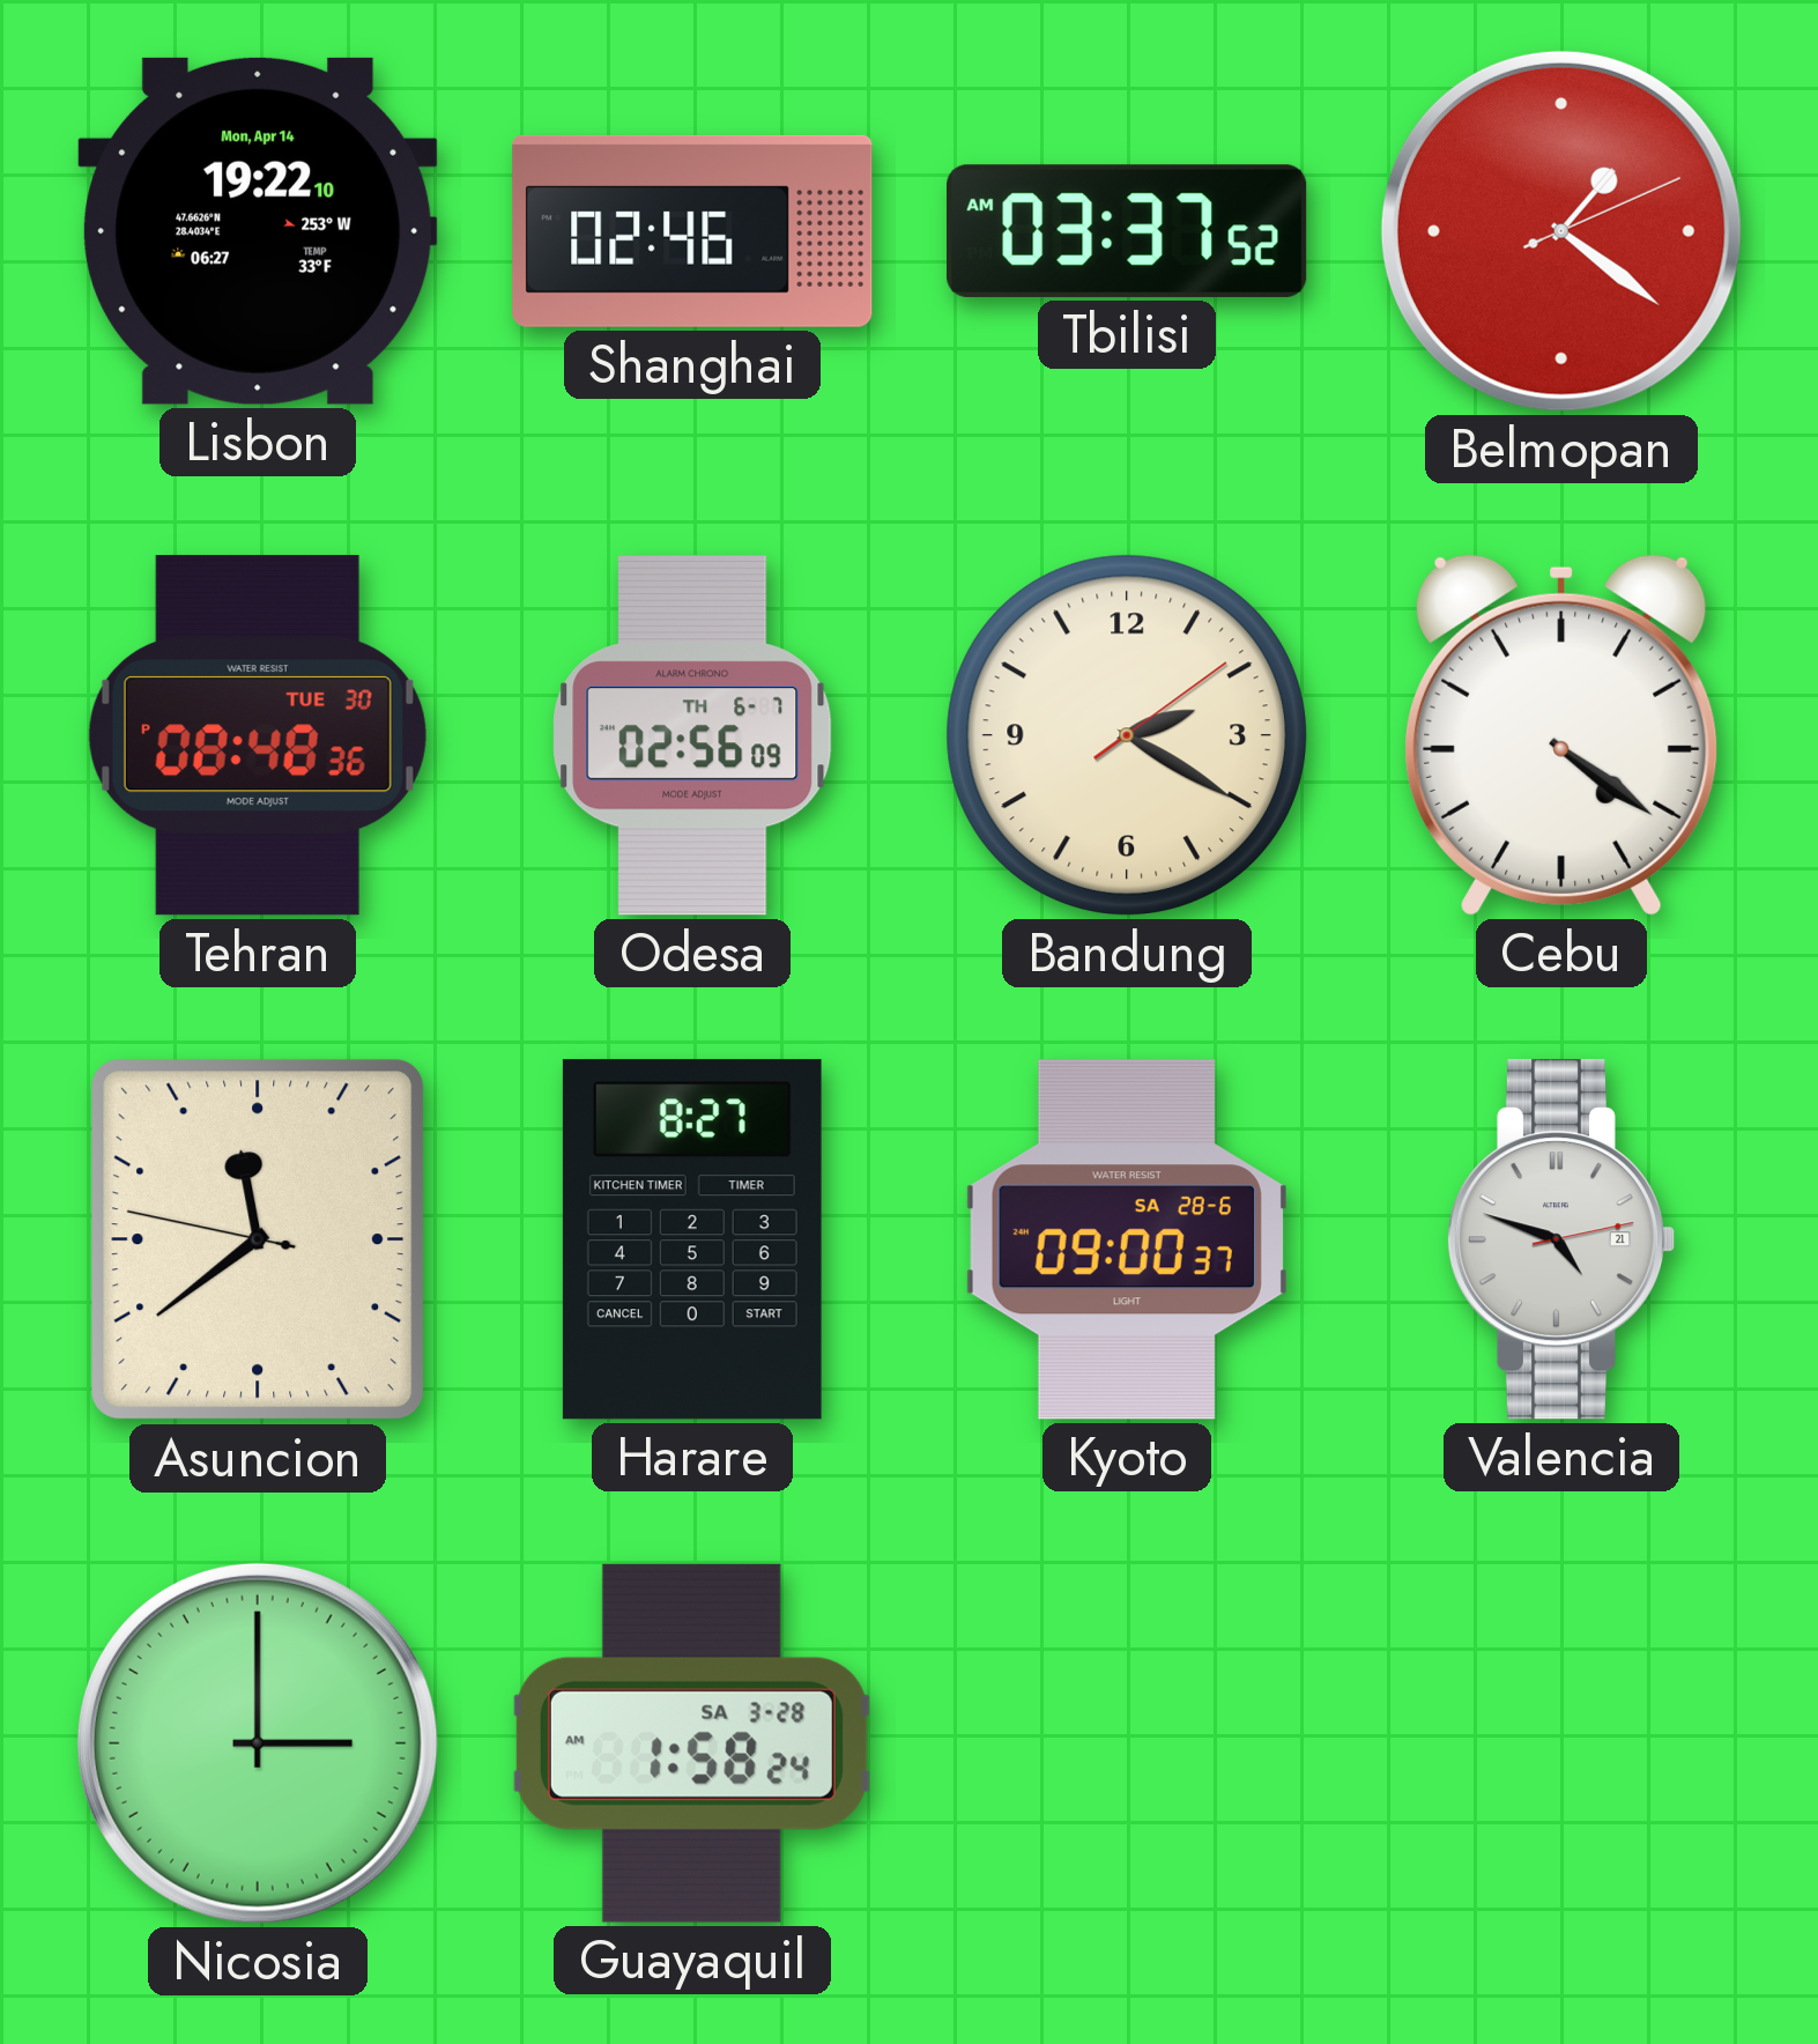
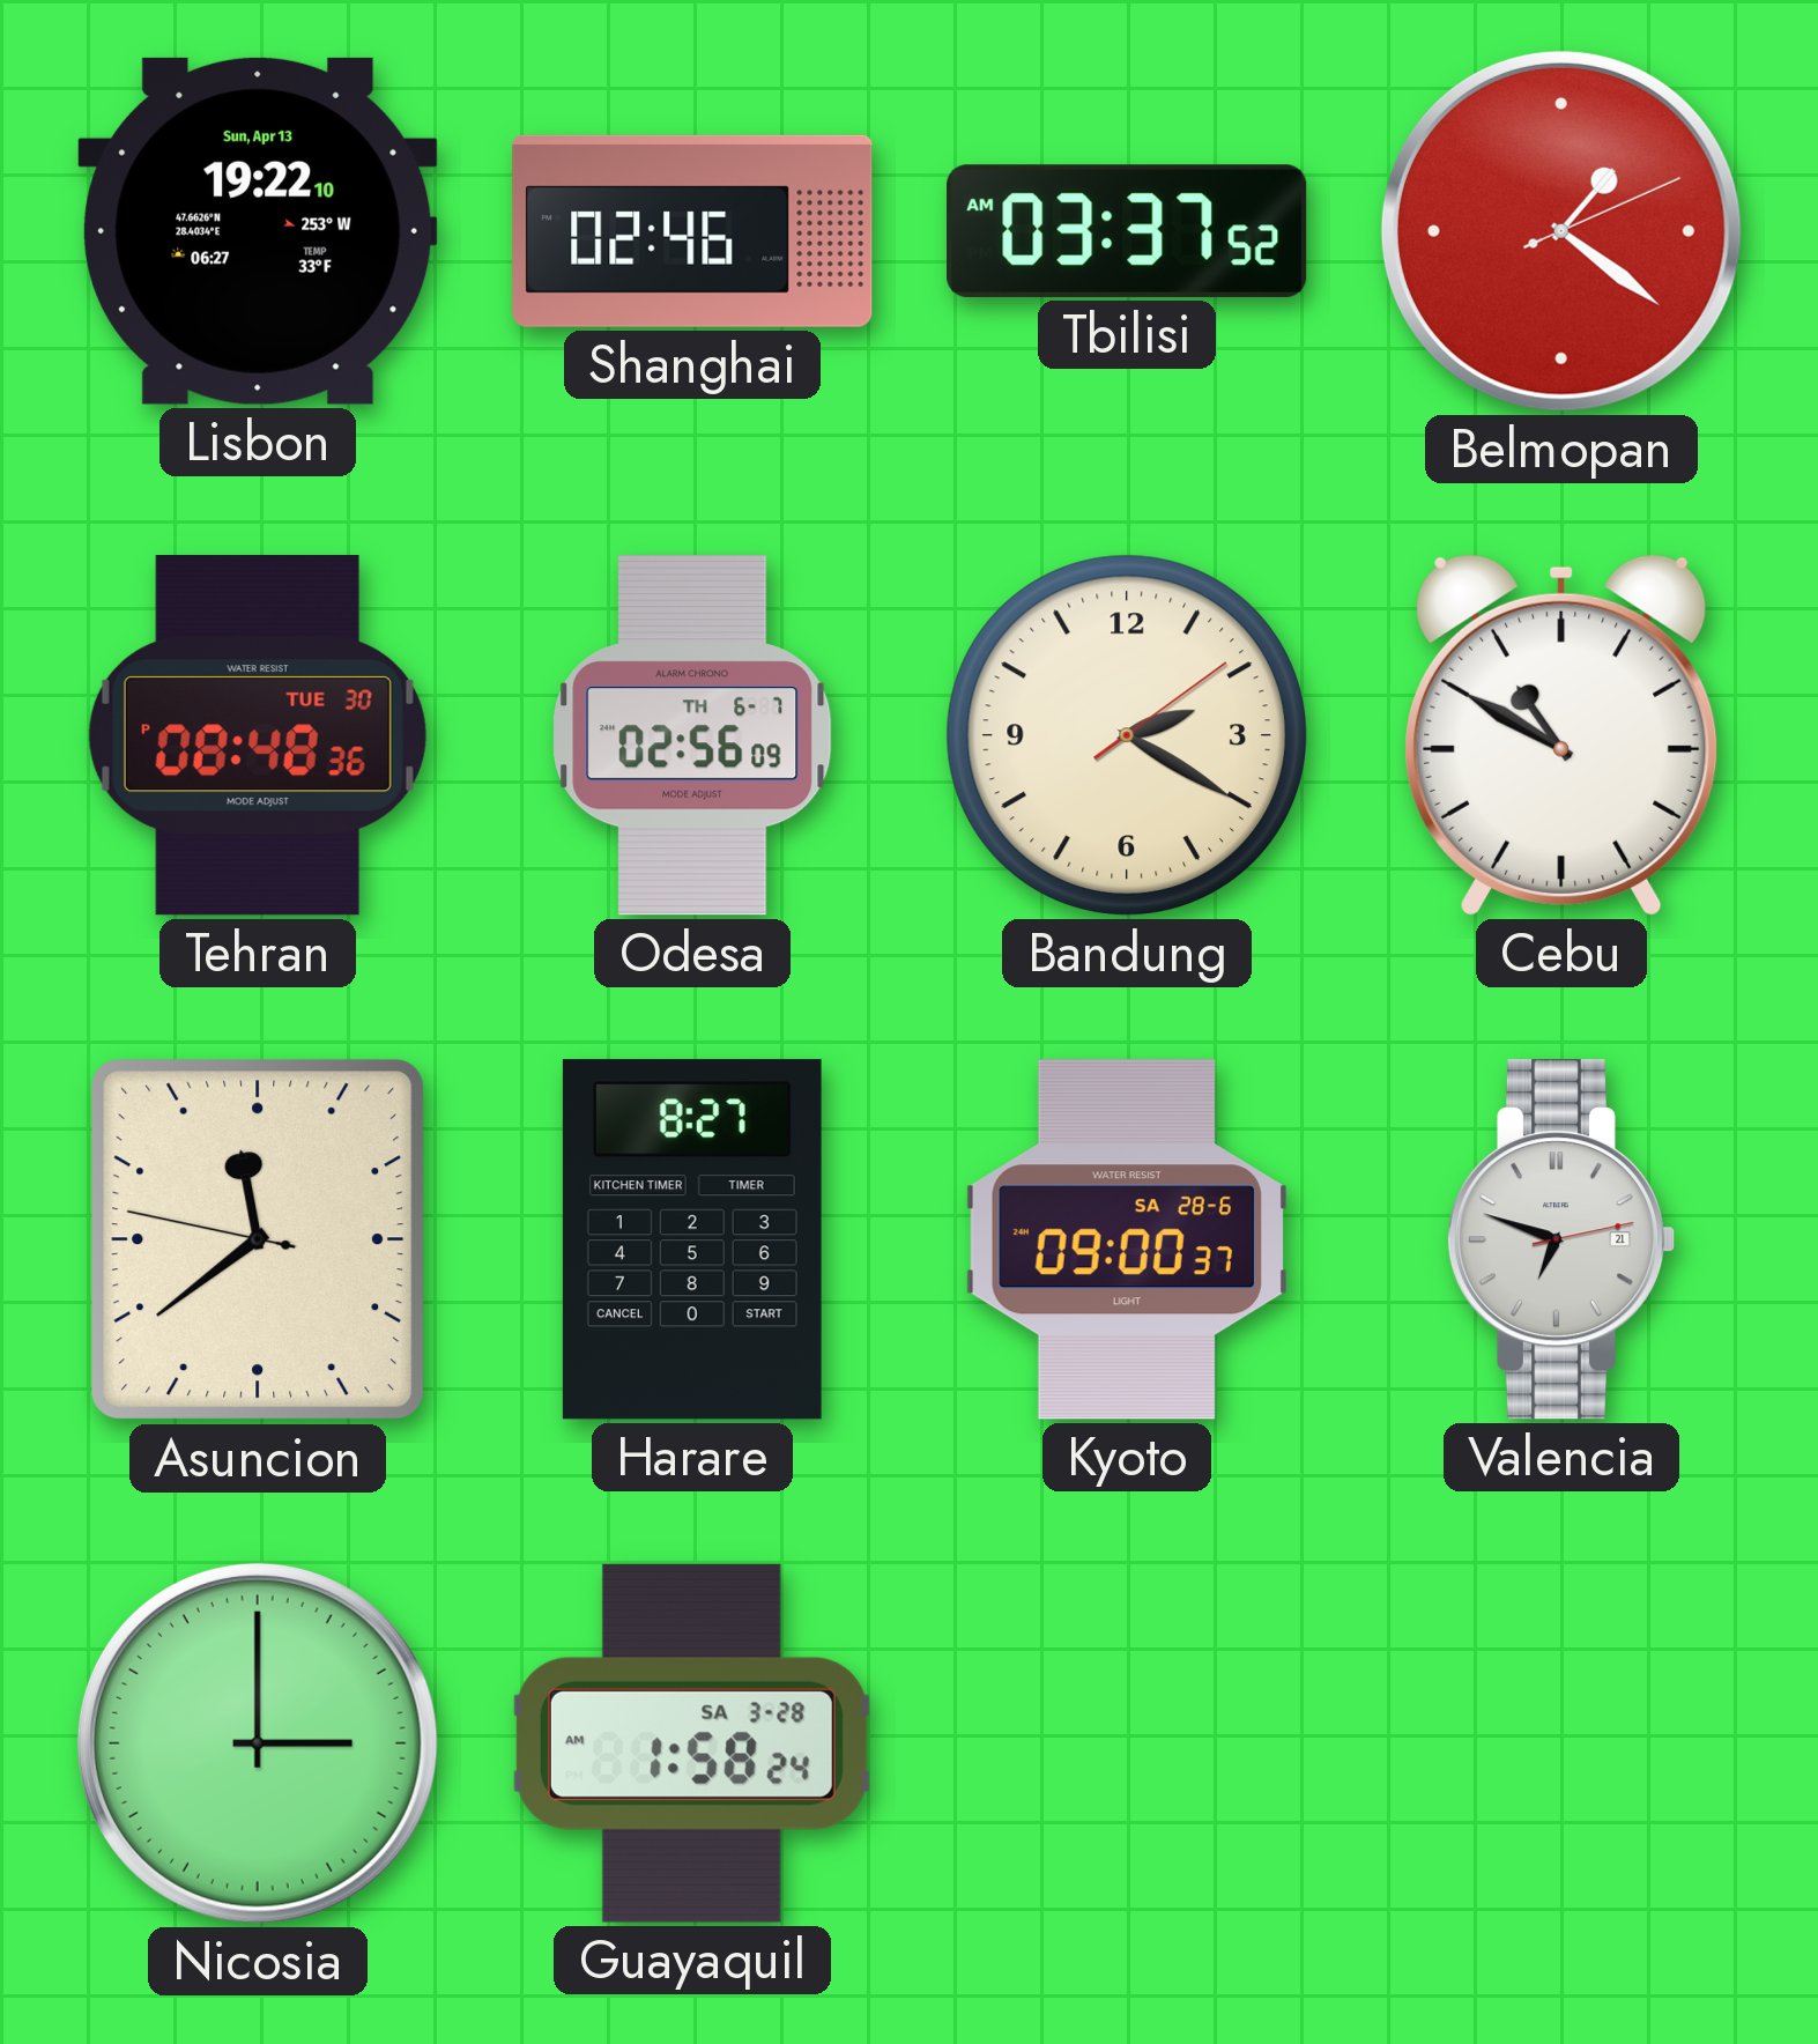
Lisbon date: Mon, Apr 14 -> Sun, Apr 13 (258, 231)
Cebu: 4:21 -> 10:50 (1561, 735)
Valencia: 4:48 -> 6:48 (1560, 1239)
